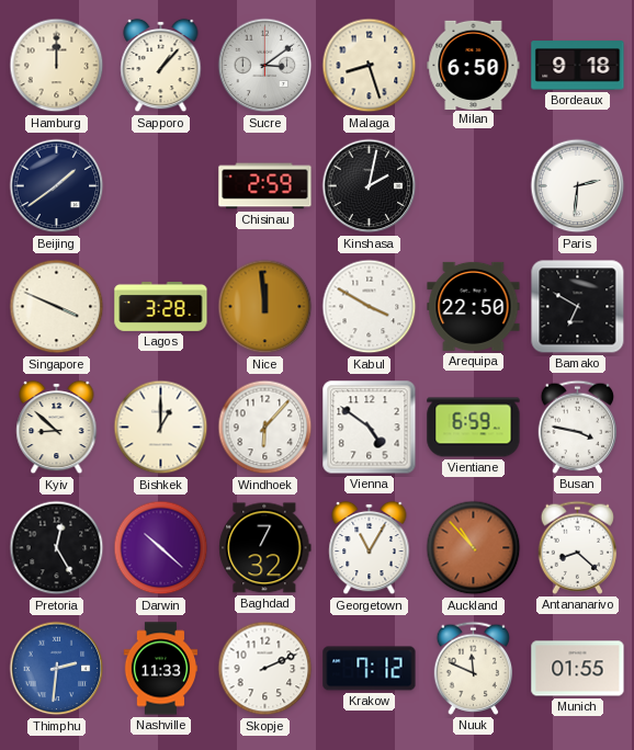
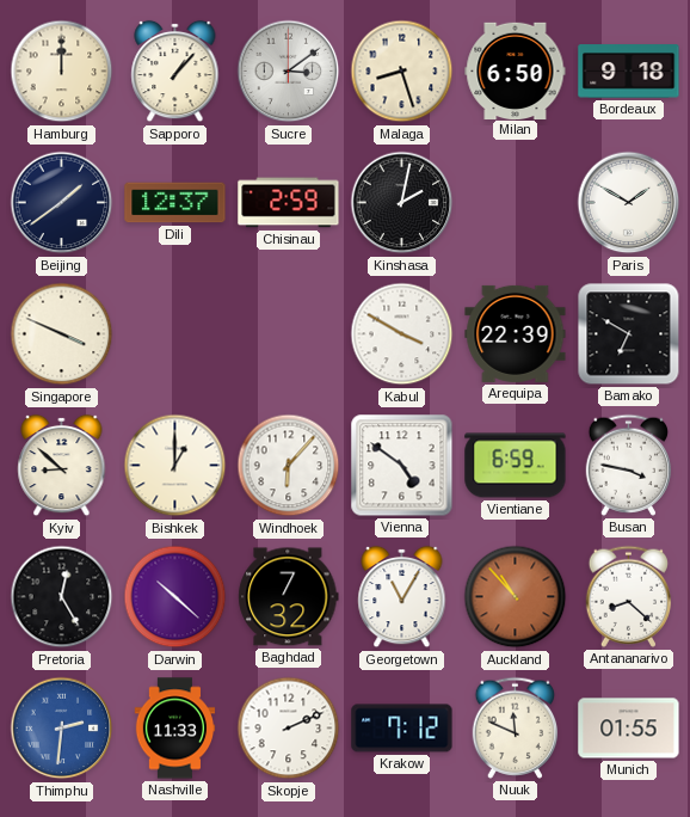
Dili: none -> 12:37 (175, 203)
Paris: 2:31 -> 1:50 (629, 203)
Lagos: 3:28 -> none (161, 306)
Nice: 11:59 -> none (265, 307)
Arequipa: 22:50 -> 22:39 (516, 333)
